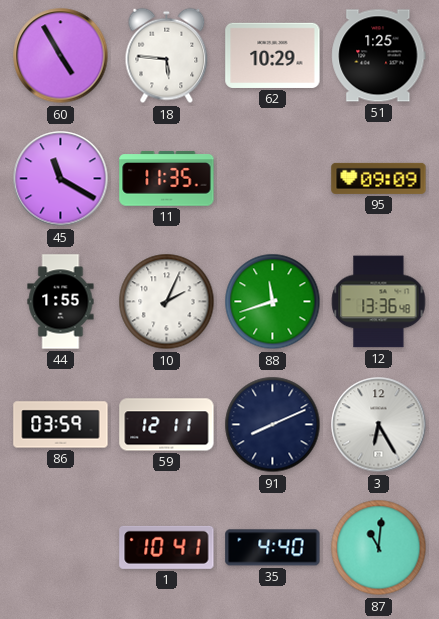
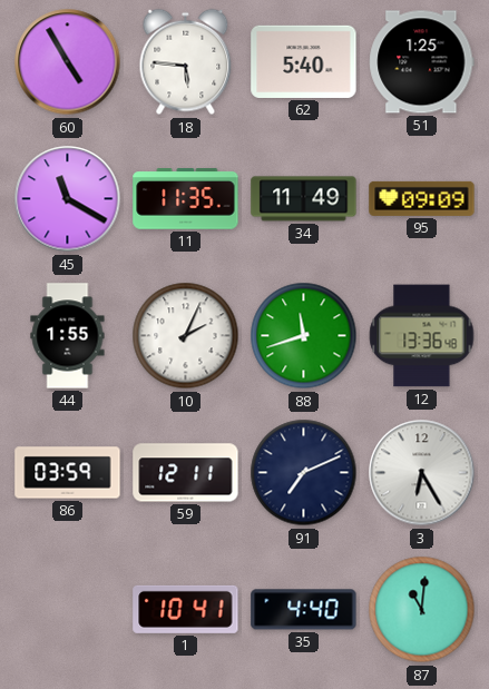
62: 10:29 -> 5:40 (304, 61)
34: none -> 11:49 (304, 199)
91: 8:11 -> 7:11 (304, 473)
